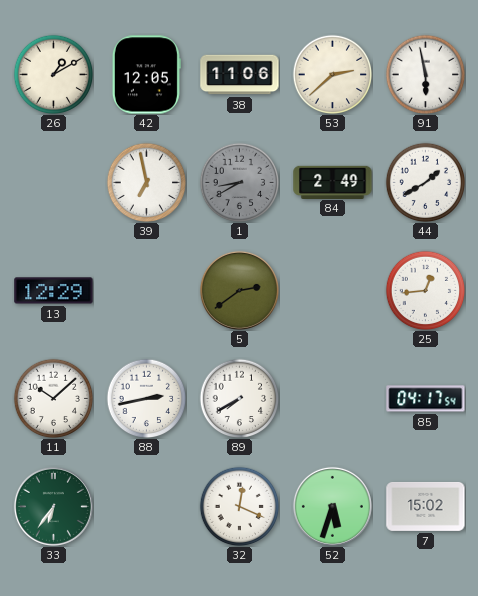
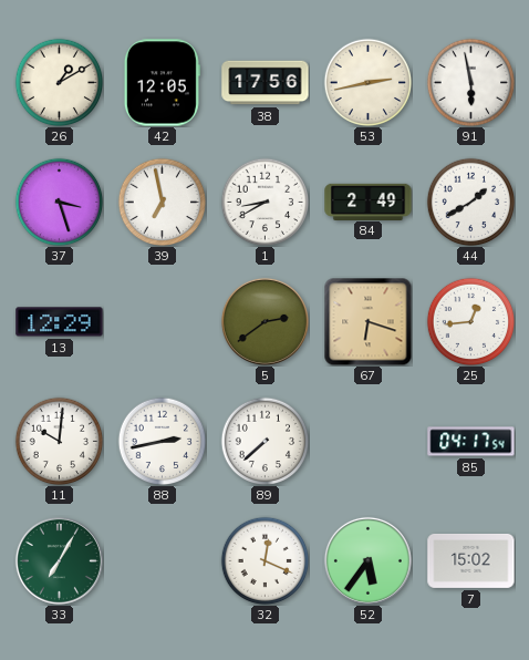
38: 11:06 -> 17:56 (266, 83)
53: 2:38 -> 2:43 (367, 82)
37: none -> 3:27 (59, 202)
1 dial: grey -> white (264, 202)
67: none -> 6:18 (367, 321)
11: 10:08 -> 10:01 (59, 441)
89: 7:40 -> 7:38 (264, 441)
33: 6:36 -> 7:05 (59, 560)
52: 5:33 -> 5:36 (367, 560)
